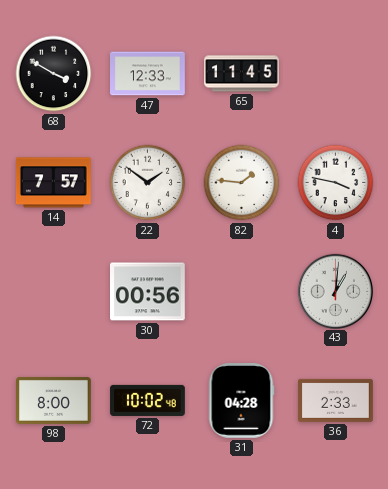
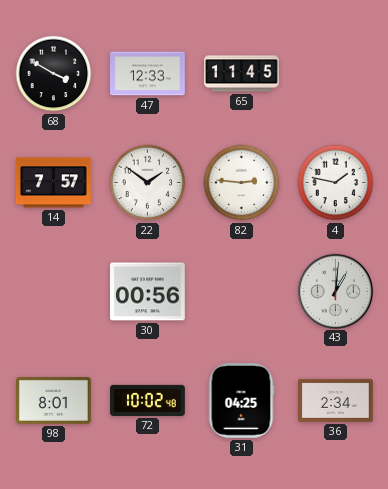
82: 1:46 -> 2:46 (242, 183)
4: 3:47 -> 1:47 (336, 183)
98: 8:00 -> 8:01 (54, 400)
31: 04:28 -> 04:25 (241, 401)
36: 2:33 -> 2:34 (336, 400)
